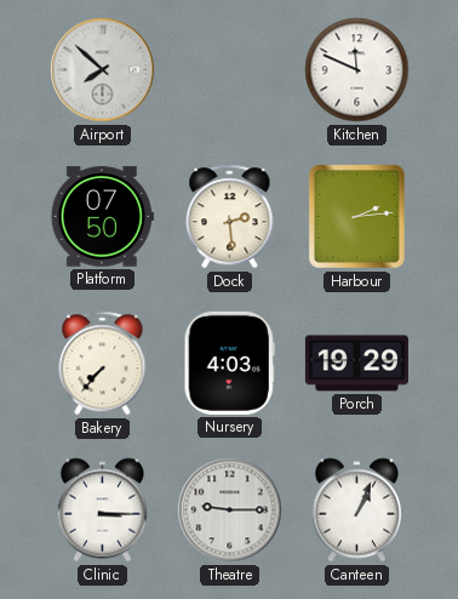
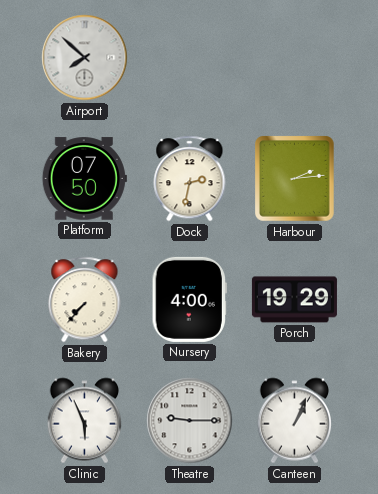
Kitchen: 11:49 -> none (357, 70)
Dock: 2:29 -> 2:32 (190, 179)
Nursery: 4:03 -> 4:00 (189, 299)
Clinic: 3:15 -> 5:56 (84, 421)
